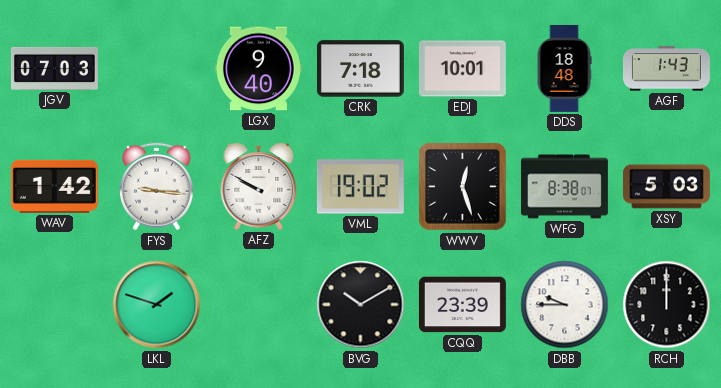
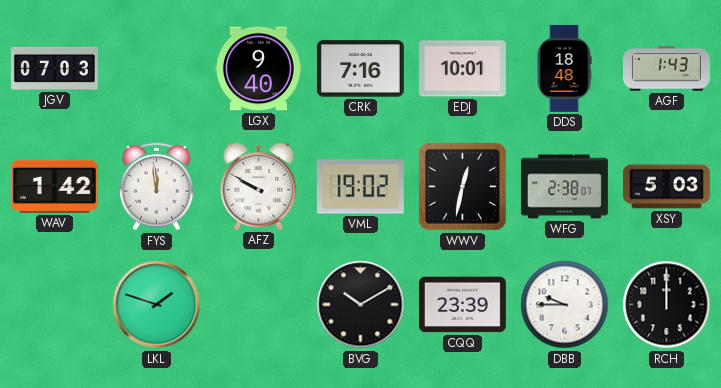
CRK: 7:18 -> 7:16 (360, 69)
FYS: 9:16 -> 11:59 (157, 187)
WWV: 12:27 -> 12:32 (463, 187)
WFG: 8:38 -> 2:38 (564, 187)
